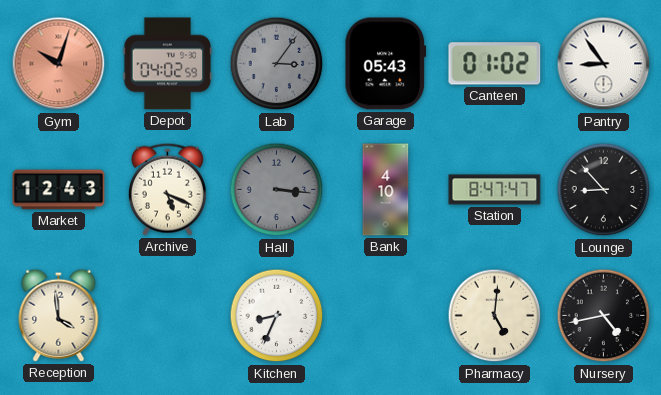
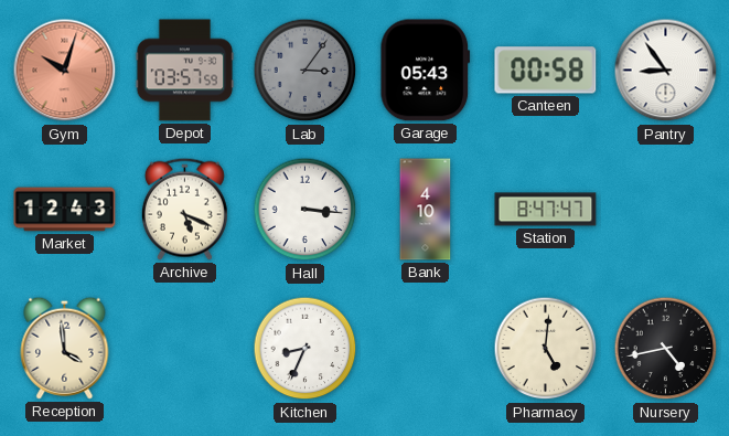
Depot: 04:02 -> 03:57 (185, 71)
Canteen: 01:02 -> 00:58 (546, 71)
Hall dial: grey -> white (305, 210)
Lounge: 8:53 -> none (604, 190)
